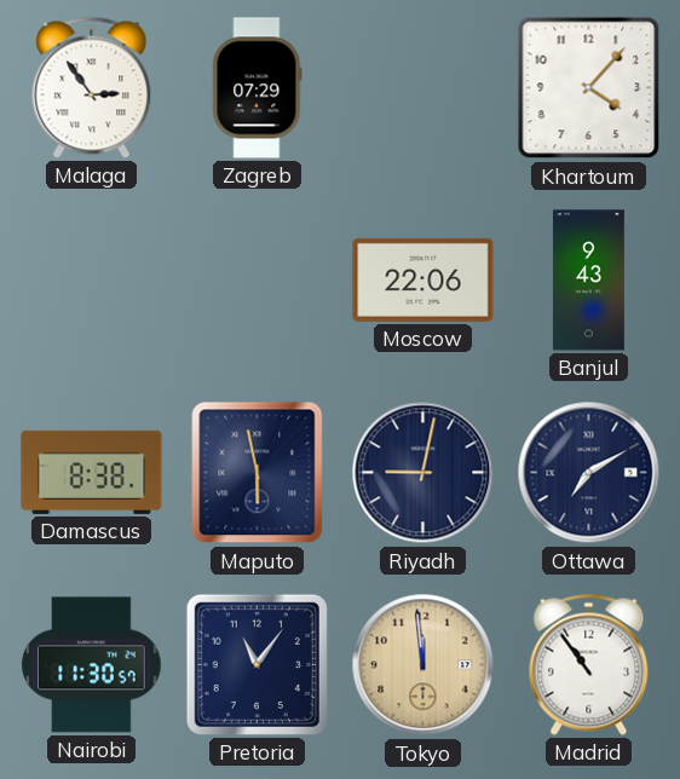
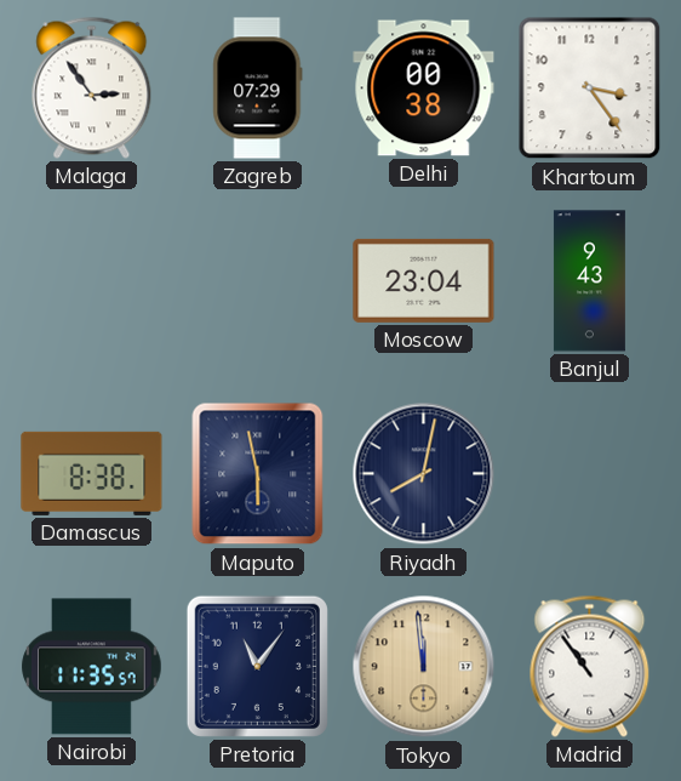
Delhi: none -> 00:38 (424, 89)
Khartoum: 4:07 -> 3:24 (590, 89)
Moscow: 22:06 -> 23:04 (424, 280)
Riyadh: 9:02 -> 8:02 (424, 474)
Ottawa: 7:10 -> none (589, 473)
Nairobi: 11:30 -> 11:35 (92, 667)
